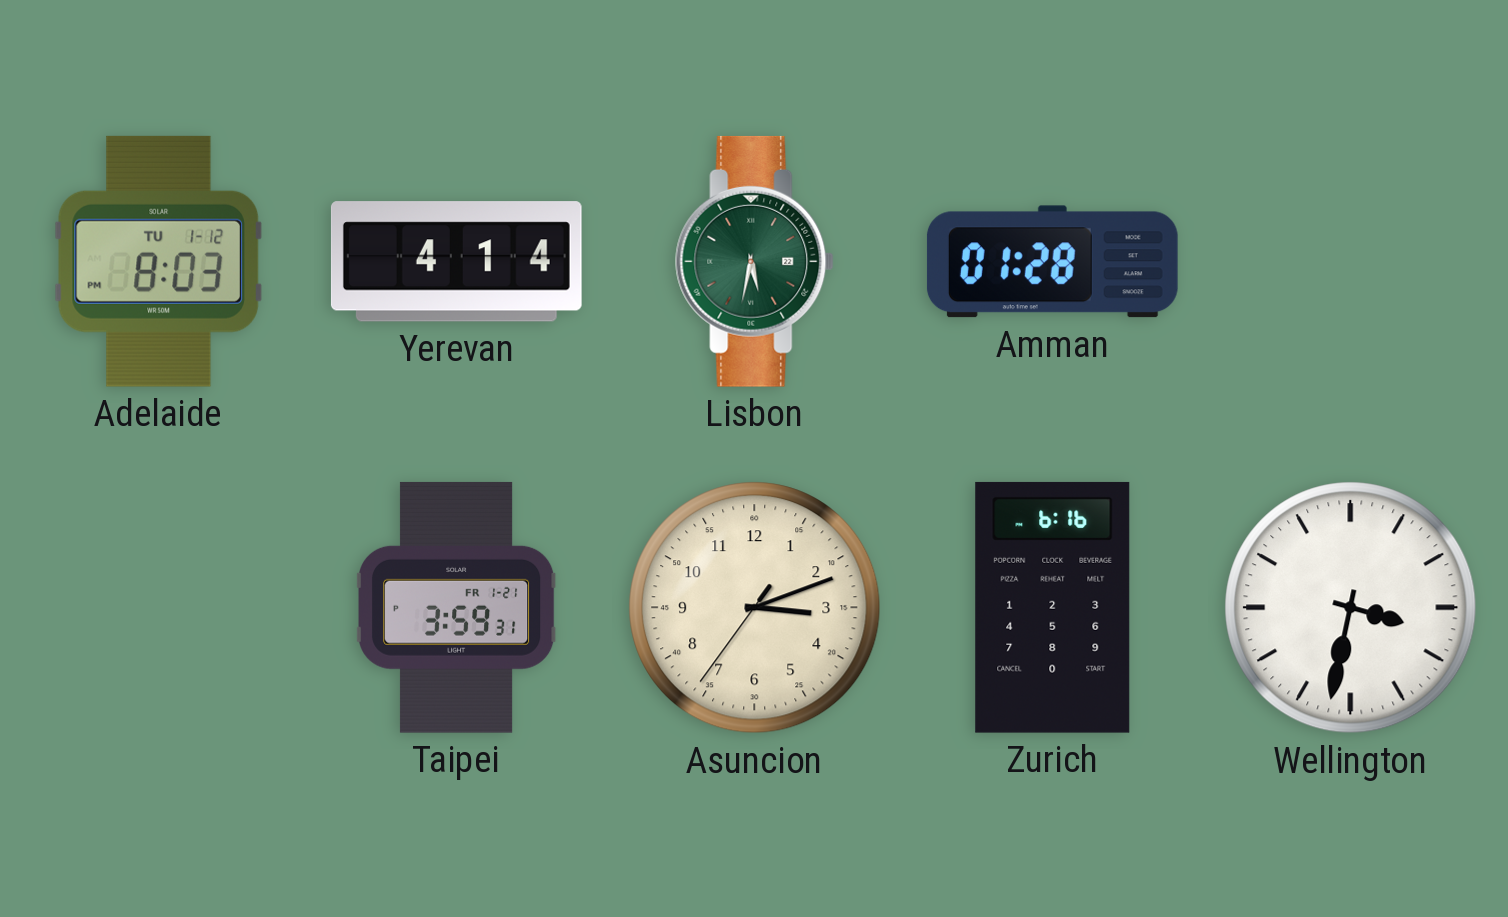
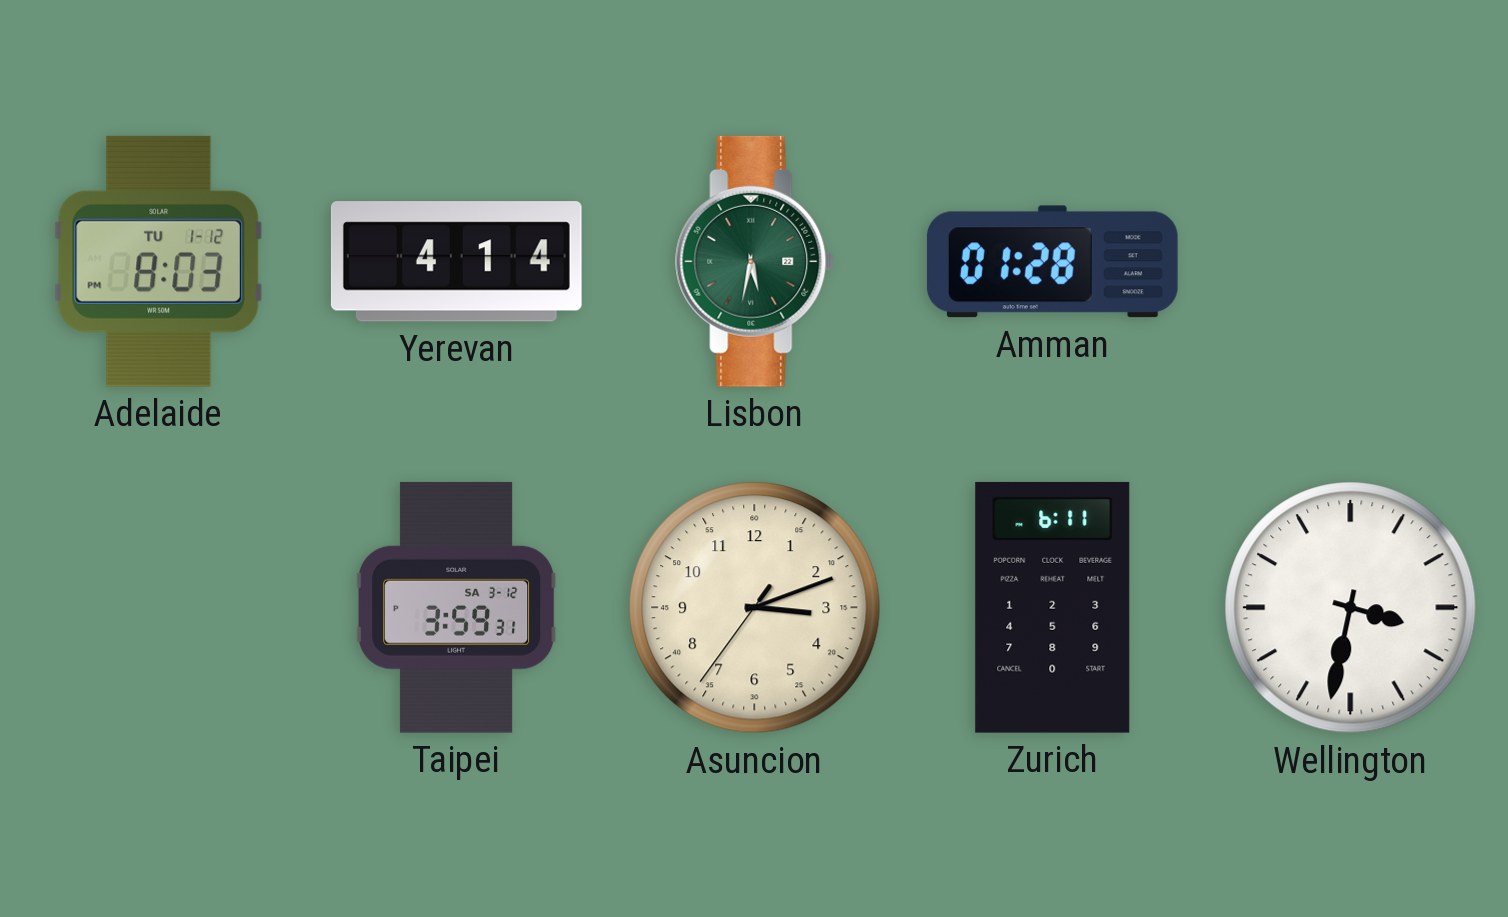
Taipei date: FR 1-21 -> SA 3-12 (457, 607)
Zurich: 6:16 -> 6:11 (1053, 607)
